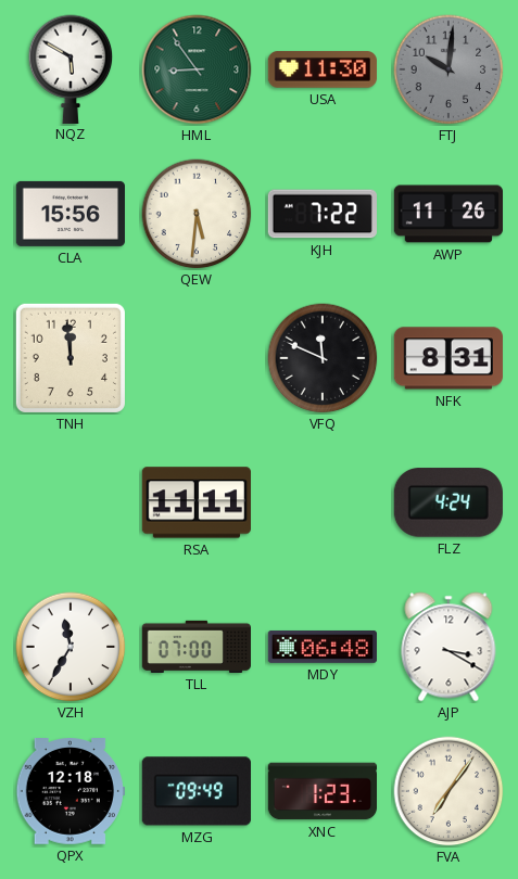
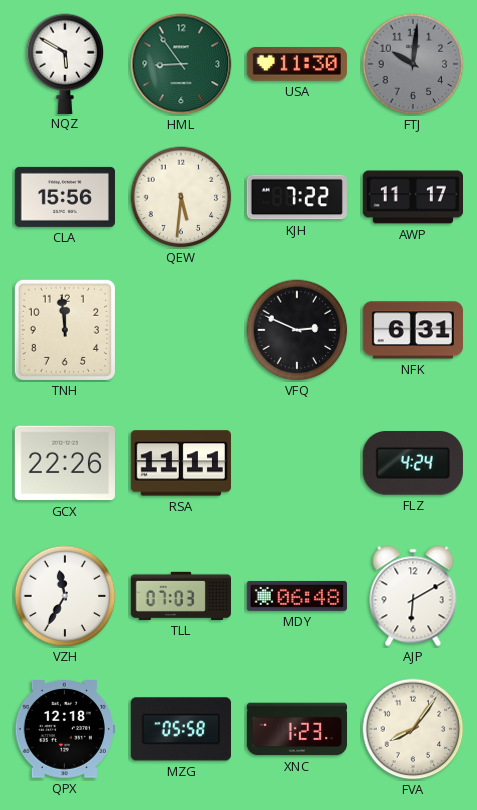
AWP: 11:26 -> 11:17 (412, 197)
VFQ: 11:49 -> 2:49 (297, 330)
NFK: 8:31 -> 6:31 (413, 330)
GCX: none -> 22:26 (65, 463)
TLL: 07:00 -> 07:03 (181, 596)
AJP: 3:20 -> 6:10 (413, 596)
MZG: 09:49 -> 05:58 (181, 729)
FVA: 7:06 -> 8:06 (413, 729)
